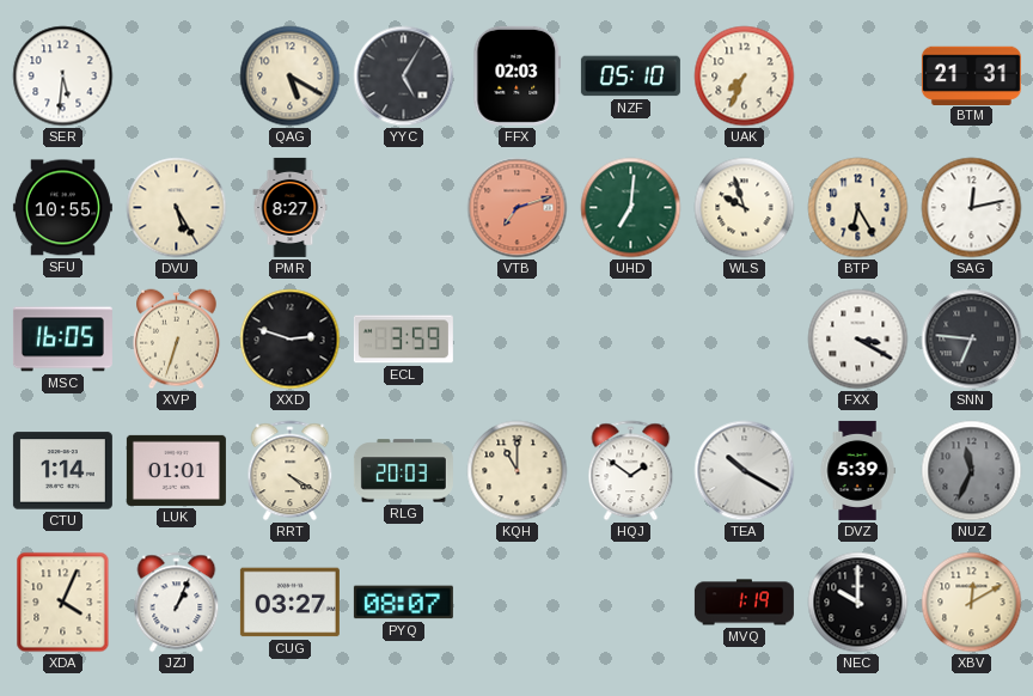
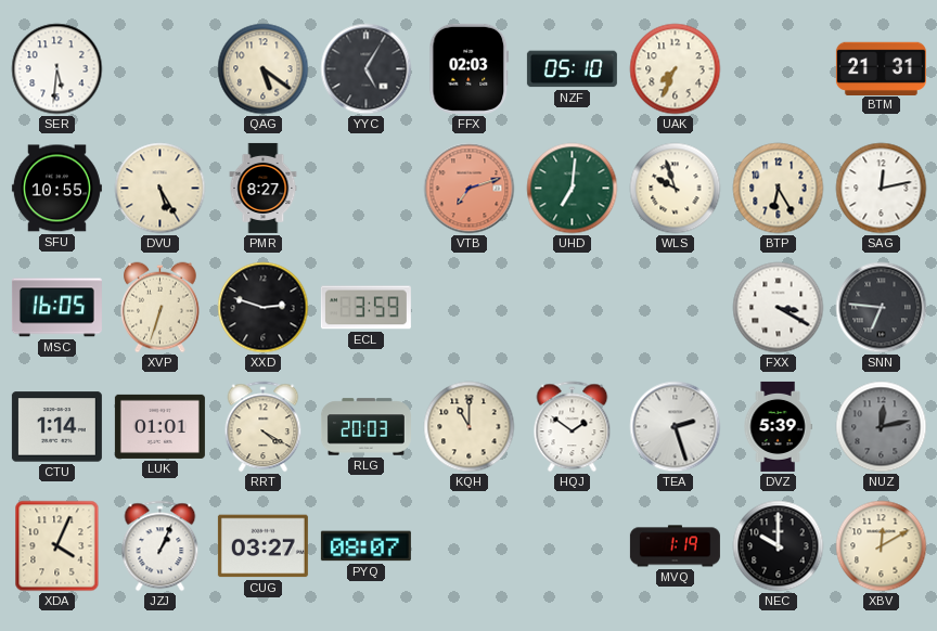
QAG: 5:20 -> 5:21 (264, 69)
TEA: 10:20 -> 2:27 (676, 427)
NUZ: 11:34 -> 12:13 (882, 427)
